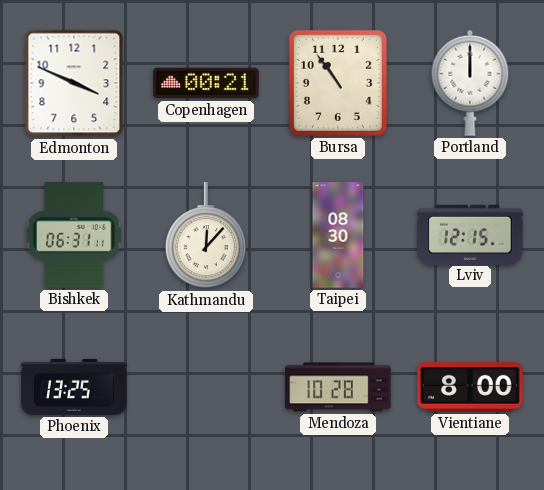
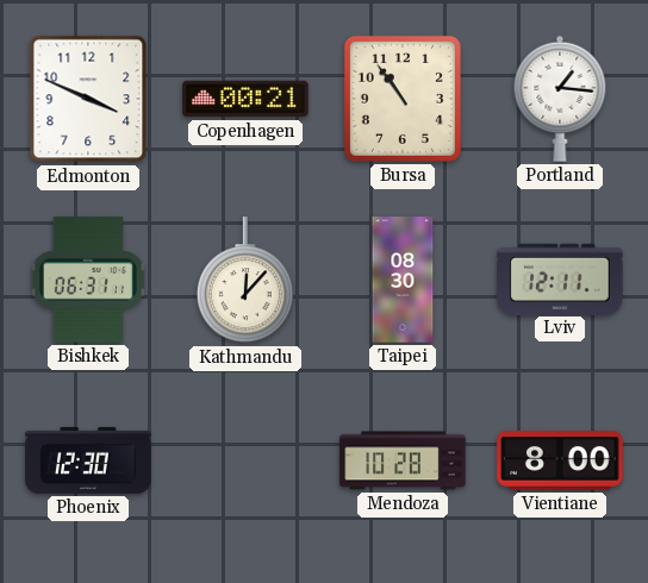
Portland: 12:00 -> 1:16 (560, 99)
Lviv: 12:15 -> 12:11 (560, 278)
Phoenix: 13:25 -> 12:30 (88, 460)
